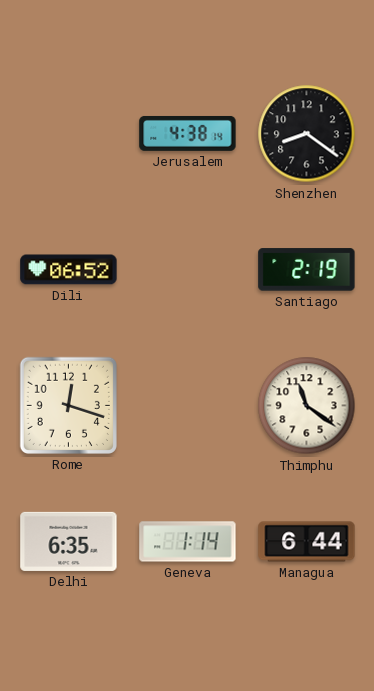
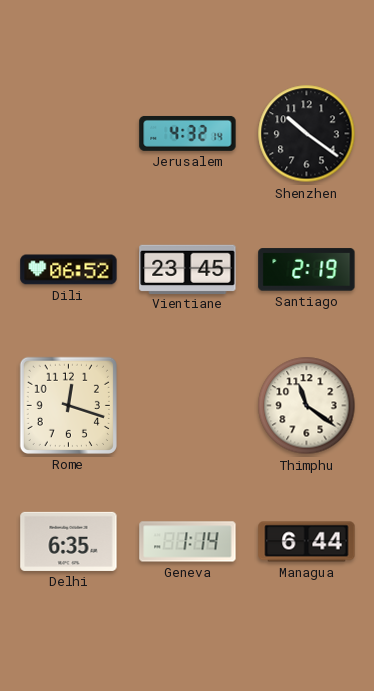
Jerusalem: 4:38 -> 4:32 (188, 133)
Shenzhen: 8:21 -> 10:21 (307, 134)
Vientiane: none -> 23:45 (188, 269)
